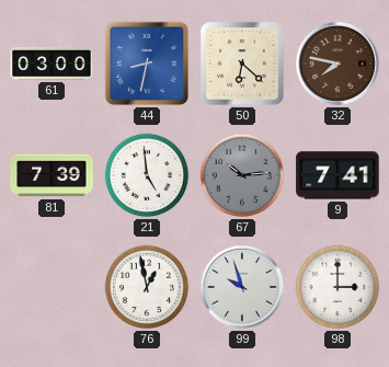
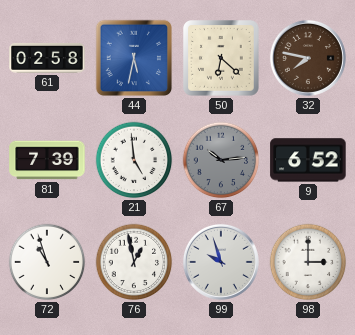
61: 03:00 -> 02:58 (47, 58)
44: 8:32 -> 5:32 (134, 58)
9: 7:41 -> 6:52 (308, 160)
72: none -> 10:57 (47, 262)
